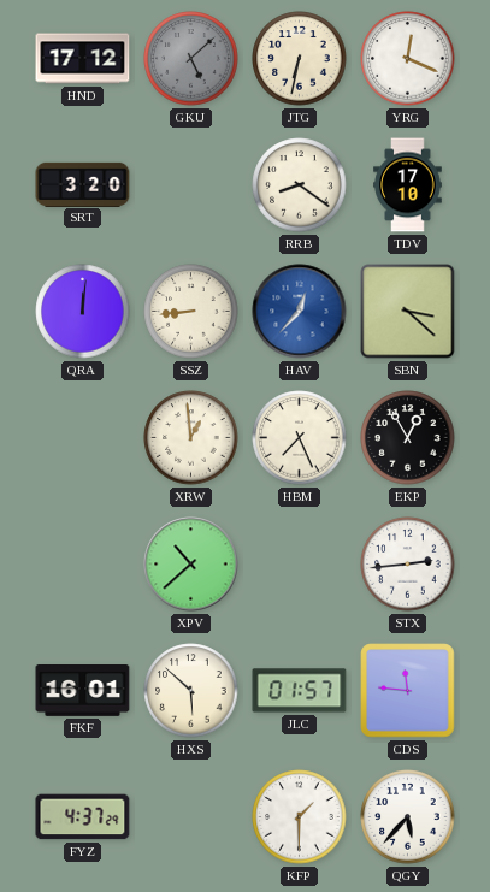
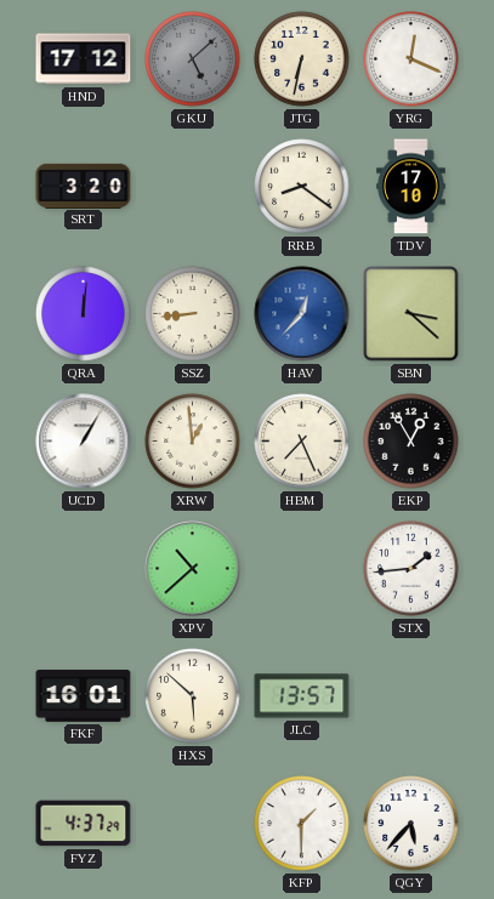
UCD: none -> 1:05 (84, 442)
STX: 2:44 -> 1:44 (411, 569)
JLC: 01:57 -> 13:57 (302, 696)
CDS: 11:46 -> none (408, 691)
